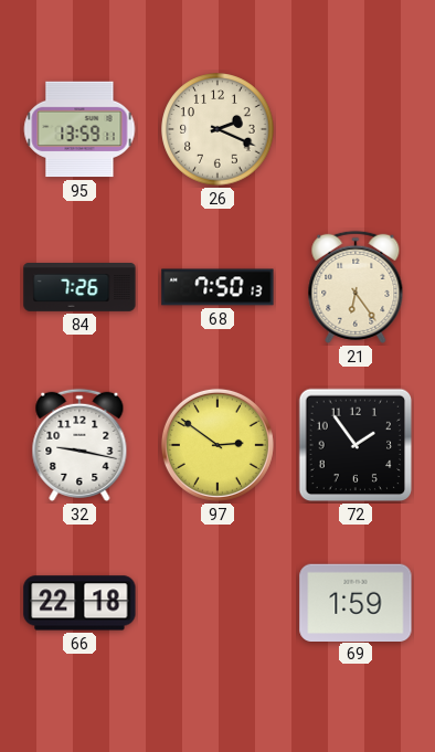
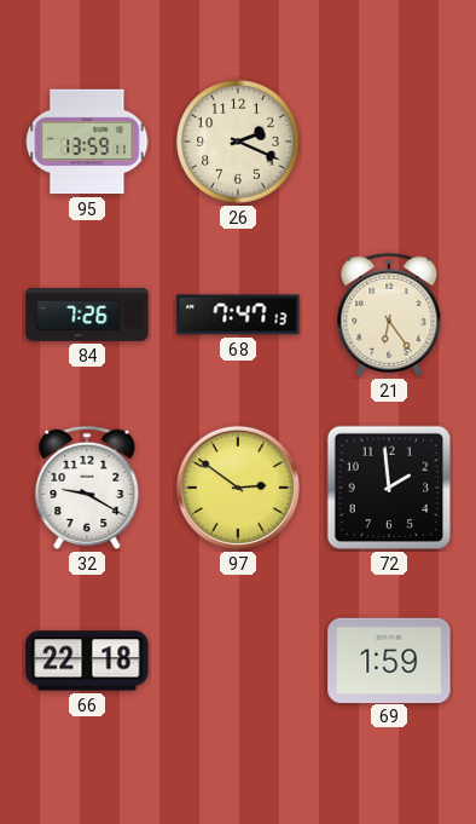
68: 7:50 -> 7:47 (238, 315)
32: 9:17 -> 9:20 (87, 488)
72: 1:54 -> 1:59 (389, 488)
